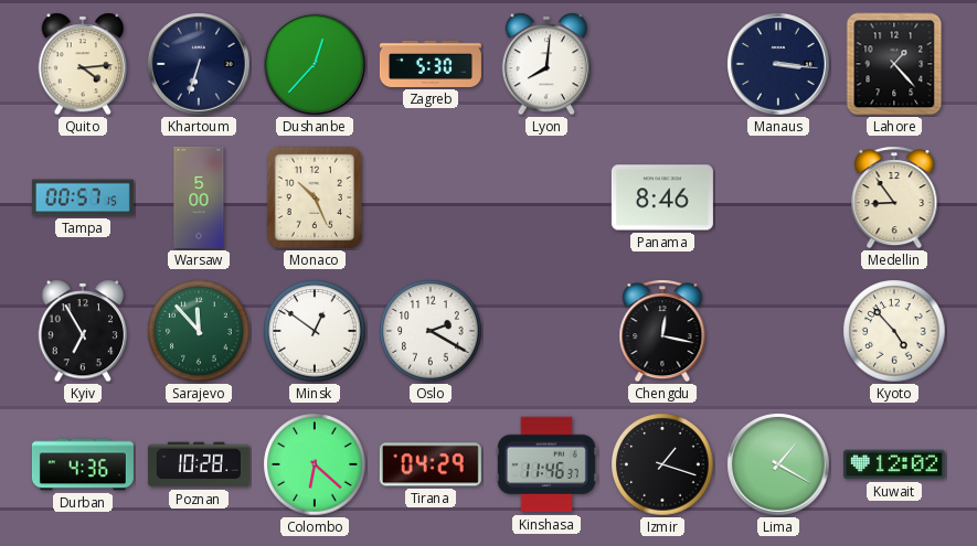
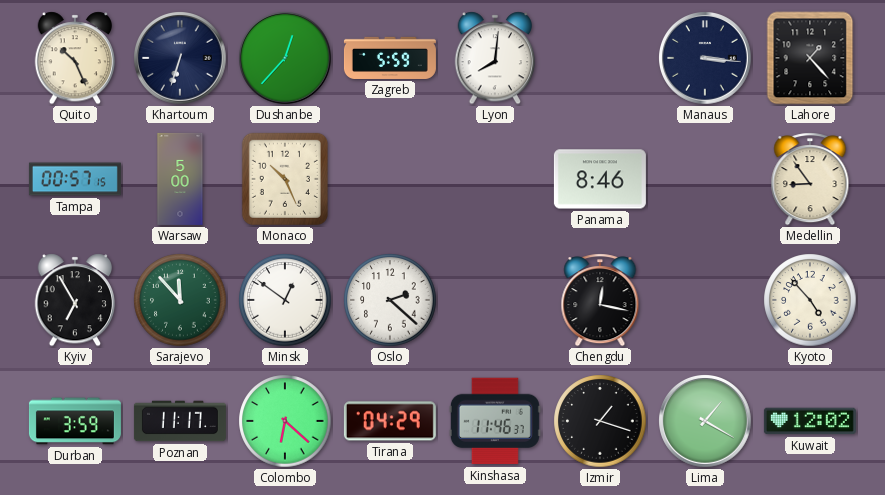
Quito: 4:14 -> 10:26 (75, 58)
Zagreb: 5:30 -> 5:59 (390, 58)
Oslo: 2:20 -> 2:22 (390, 300)
Durban: 4:36 -> 3:59 (75, 421)
Poznan: 10:28 -> 11:17 (180, 421)
